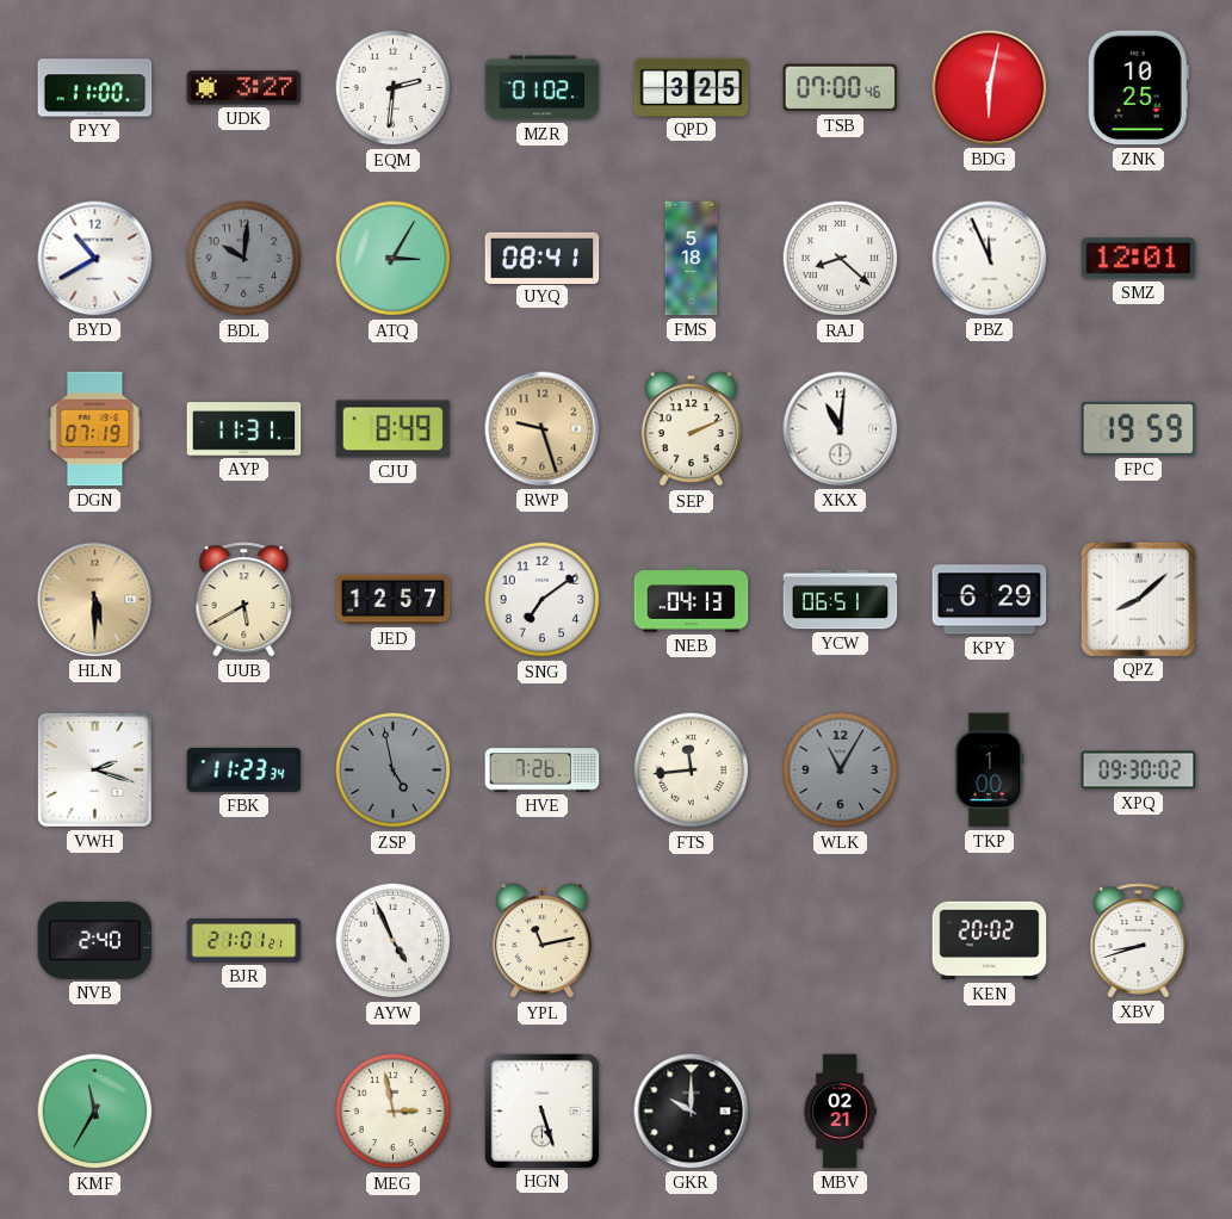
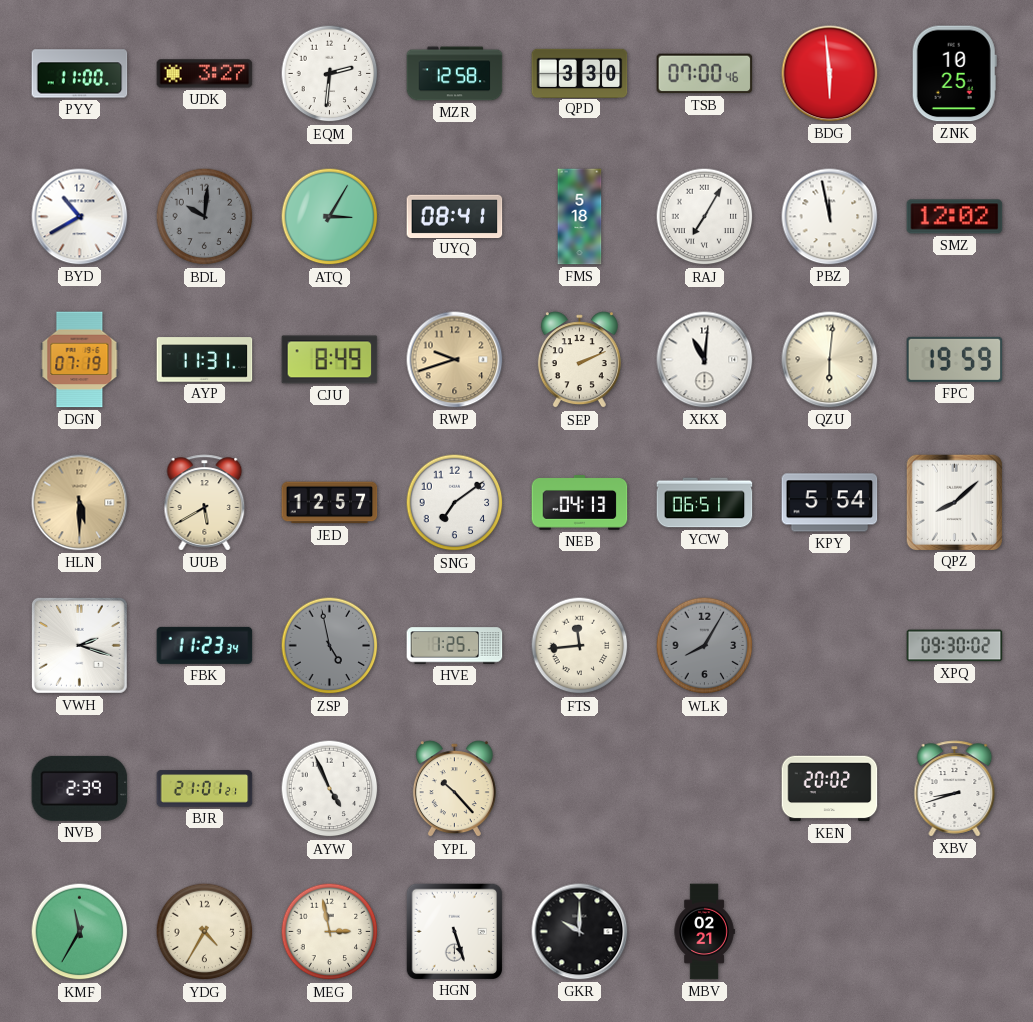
MZR: 01:02 -> 12:58 (455, 74)
QPD: 3:25 -> 3:30 (580, 73)
BDG: 6:02 -> 5:59 (830, 74)
RAJ: 8:22 -> 7:05 (705, 217)
PBZ: 11:56 -> 11:58 (830, 217)
SMZ: 12:01 -> 12:02 (955, 217)
RWP: 9:27 -> 9:42 (455, 360)
QZU: none -> 6:01 (830, 360)
KPY: 6:29 -> 5:54 (830, 503)
HVE: 7:26 -> 1:25 (455, 646)
WLK: 11:05 -> 8:05 (705, 646)
TKP: 1:00 -> none (989, 771)
NVB: 2:40 -> 2:39 (80, 788)
YPL: 11:13 -> 10:23 (454, 789)
YDG: none -> 4:35 (205, 932)
